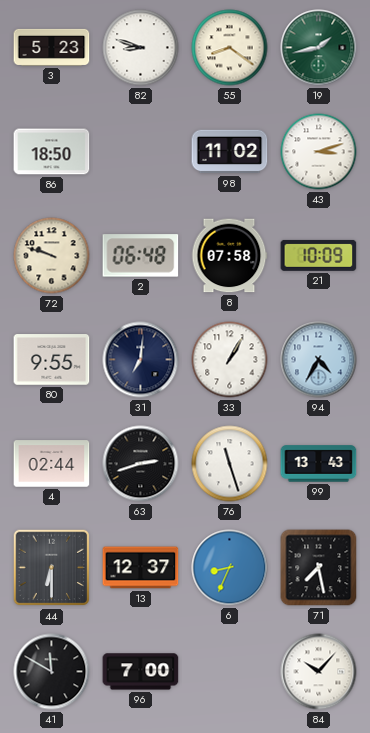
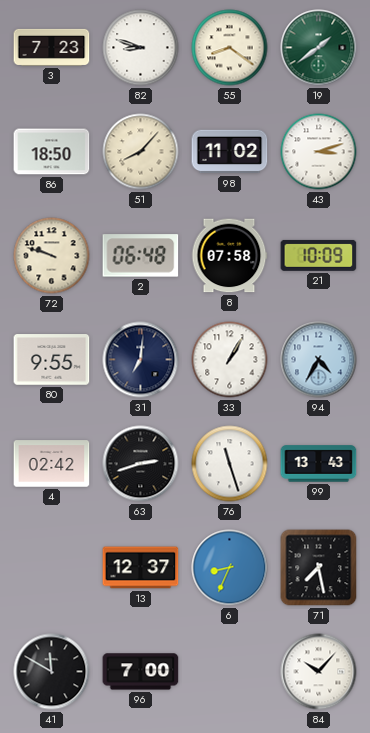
3: 5:23 -> 7:23 (52, 47)
19: 1:43 -> 1:39 (319, 48)
51: none -> 8:07 (141, 152)
4: 02:44 -> 02:42 (52, 464)
44: 6:30 -> none (52, 568)
